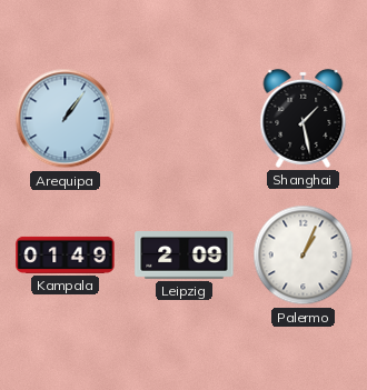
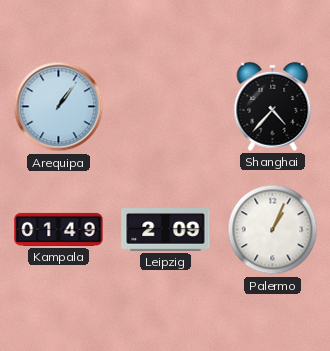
Shanghai: 1:28 -> 4:37 (273, 106)
